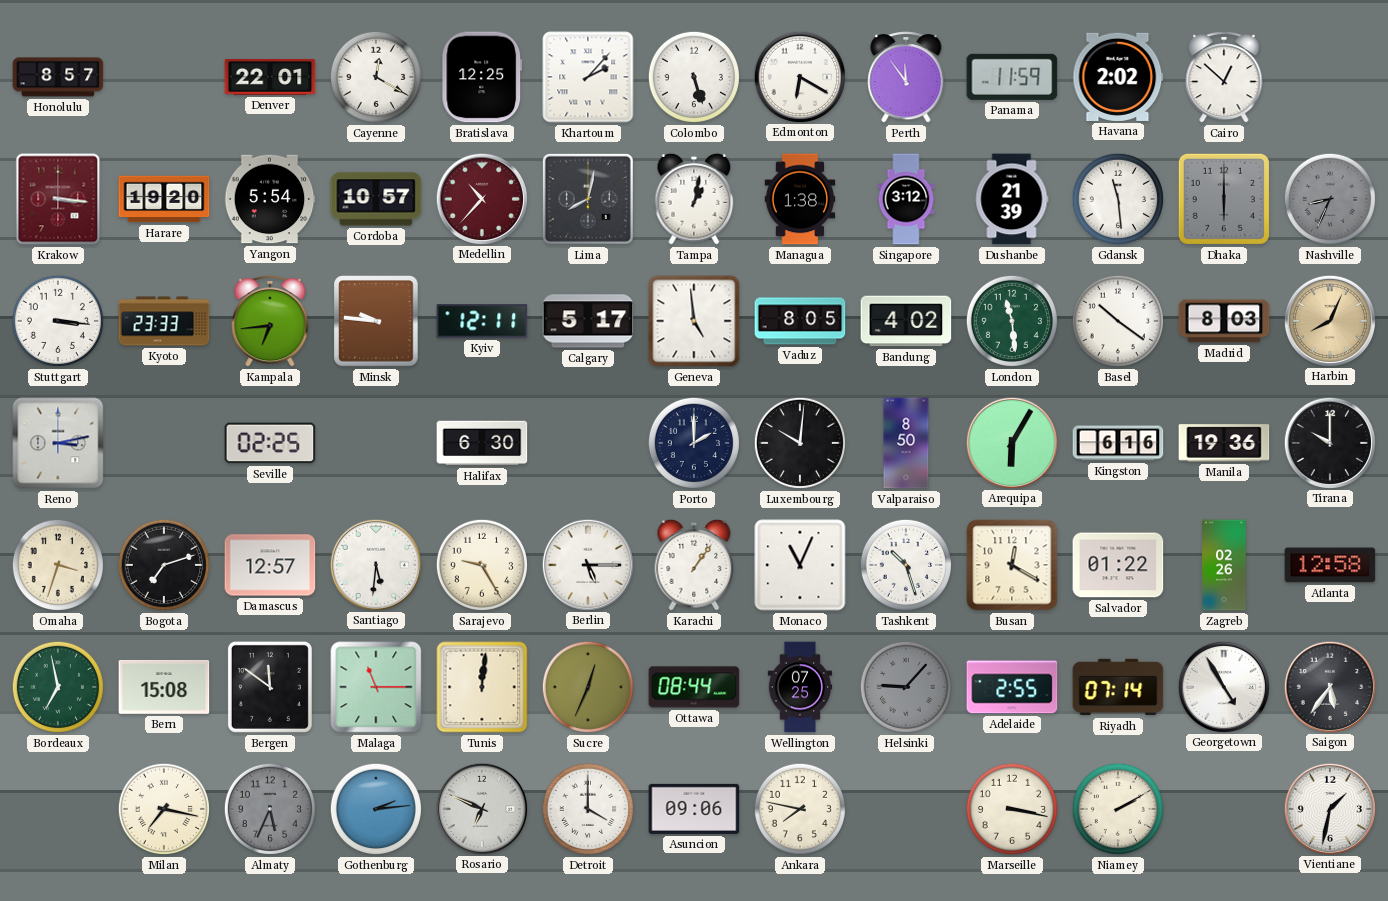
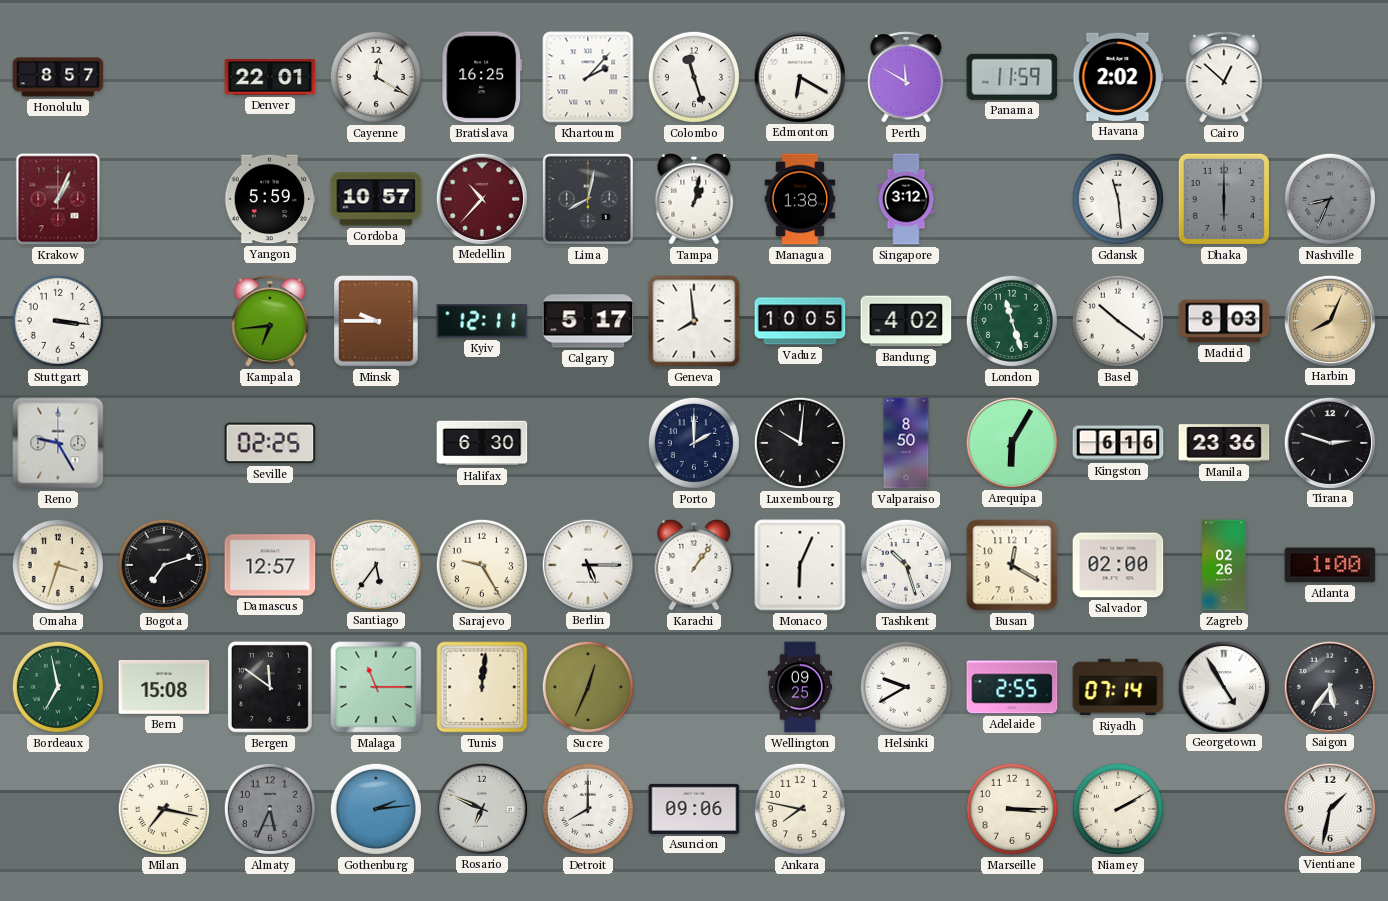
Bratislava: 12:25 -> 16:25 (482, 77)
Colombo: 5:27 -> 11:27 (694, 77)
Perth: 11:54 -> 11:50 (906, 77)
Krakow: 3:16 -> 1:04 (58, 199)
Harare: 19:20 -> none (164, 199)
Yangon: 5:54 -> 5:59 (270, 199)
Dushanbe: 21:39 -> none (1012, 199)
Kyoto: 23:33 -> none (164, 321)
Minsk: 9:46 -> 9:45 (376, 321)
Geneva: 4:59 -> 7:59 (694, 321)
Vaduz: 8:05 -> 10:05 (800, 321)
London: 11:29 -> 11:27 (1012, 321)
Reno: 3:13 -> 9:25 (58, 443)
Manila: 19:36 -> 23:36 (1224, 443)
Tirana: 10:00 -> 2:48 (1329, 442)
Santiago: 5:31 -> 5:36 (375, 564)
Monaco: 11:04 -> 6:04 (800, 565)
Salvador: 01:22 -> 02:00 (1118, 565)
Atlanta: 12:58 -> 1:00 (1330, 565)
Ottawa: 08:44 -> none (694, 687)
Wellington: 07:25 -> 09:25 (800, 687)
Helsinki: 9:07 -> 9:40 (906, 687)
Helsinki dial: grey -> white (906, 687)
Detroit: 4:00 -> 8:00 (588, 809)
Marseille: 3:17 -> 3:15 (1012, 809)
